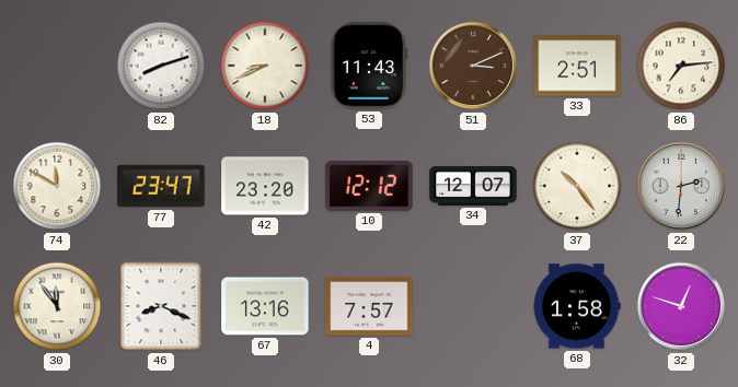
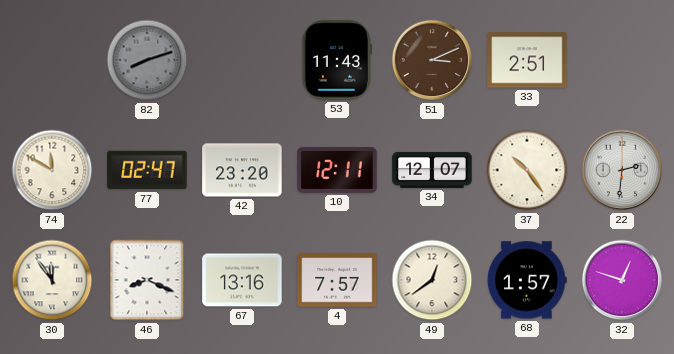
82 dial: white -> grey (147, 60)
18: 8:41 -> none (265, 66)
86: 7:14 -> none (681, 66)
77: 23:47 -> 02:47 (147, 170)
10: 12:12 -> 12:11 (337, 170)
49: none -> 12:39 (432, 280)
68: 1:58 -> 1:57 (527, 280)
